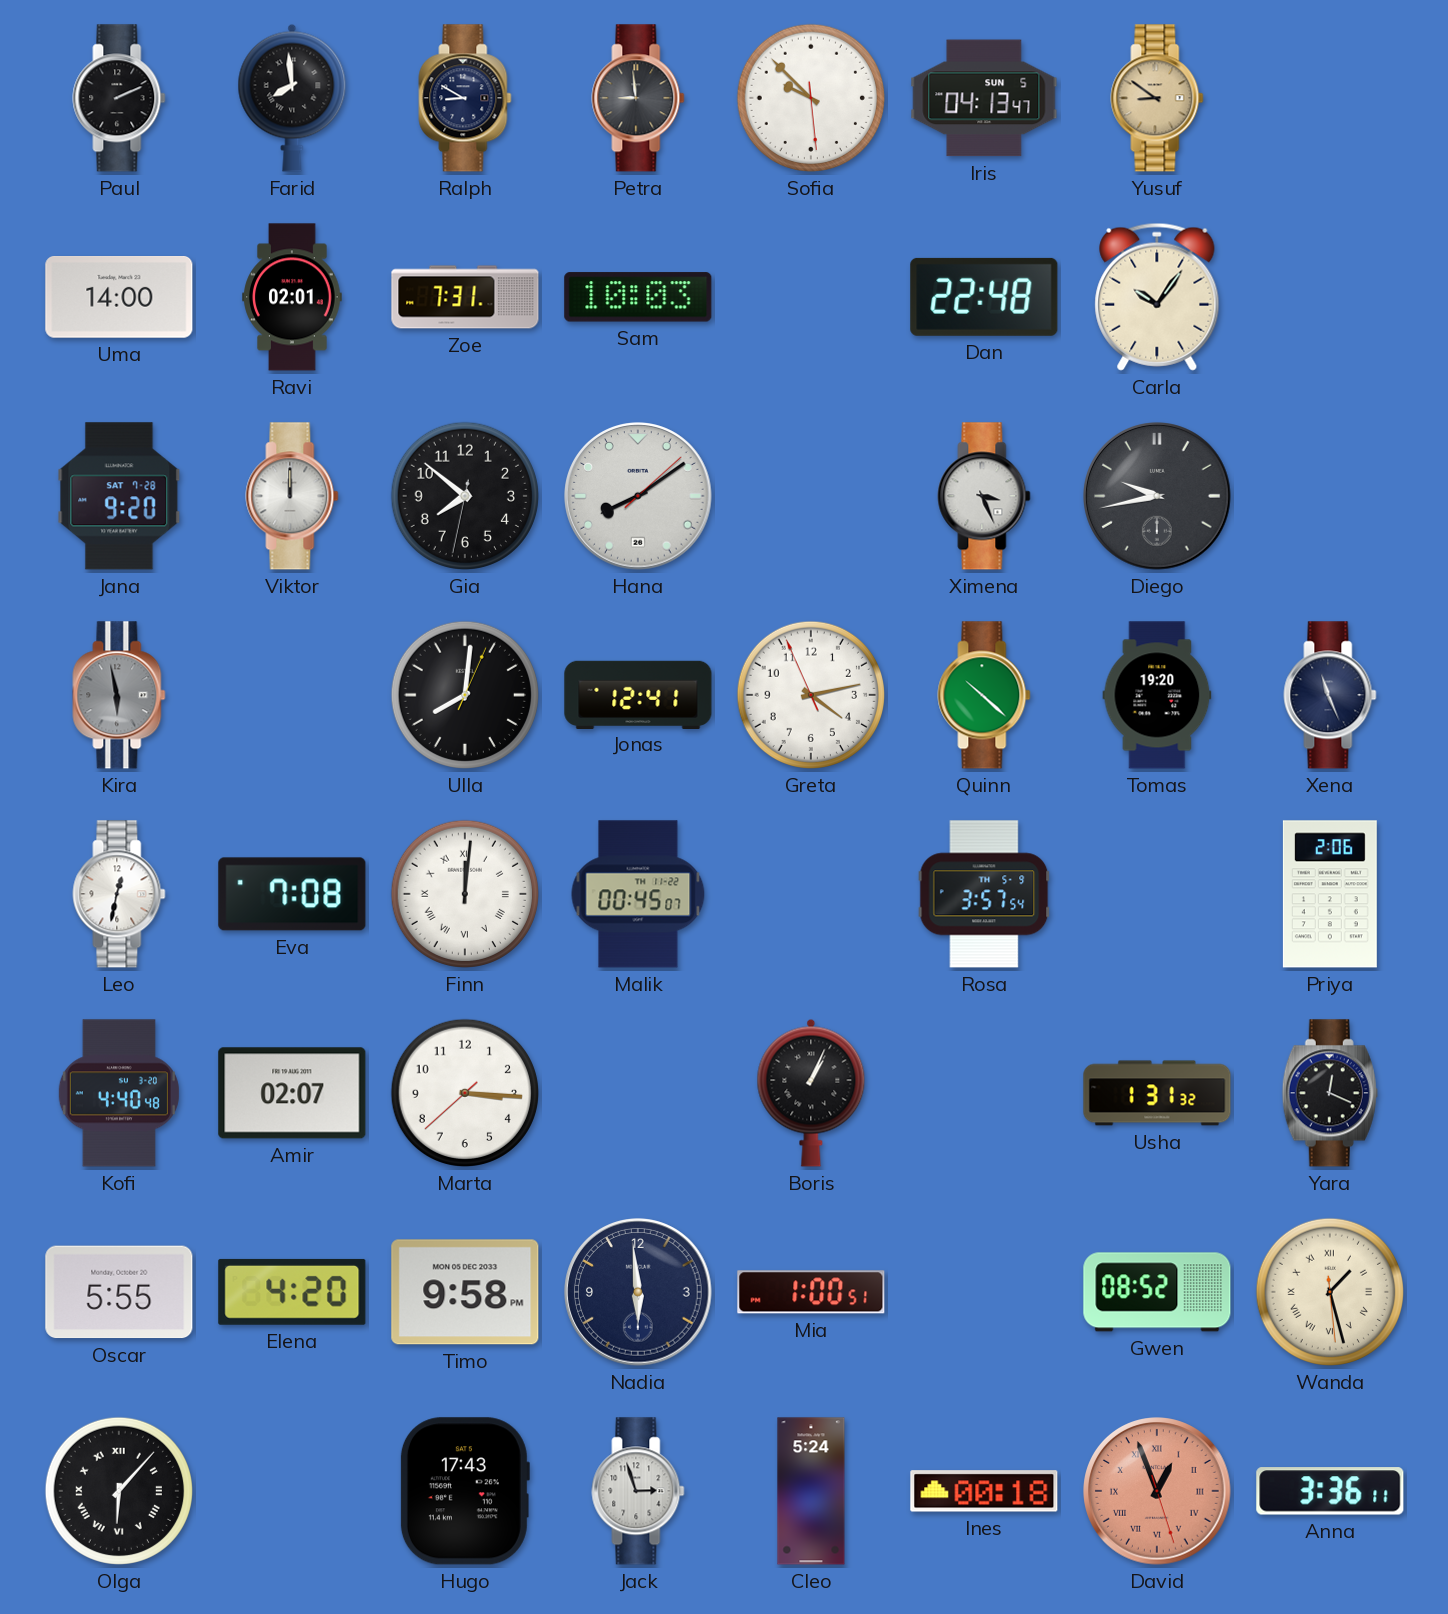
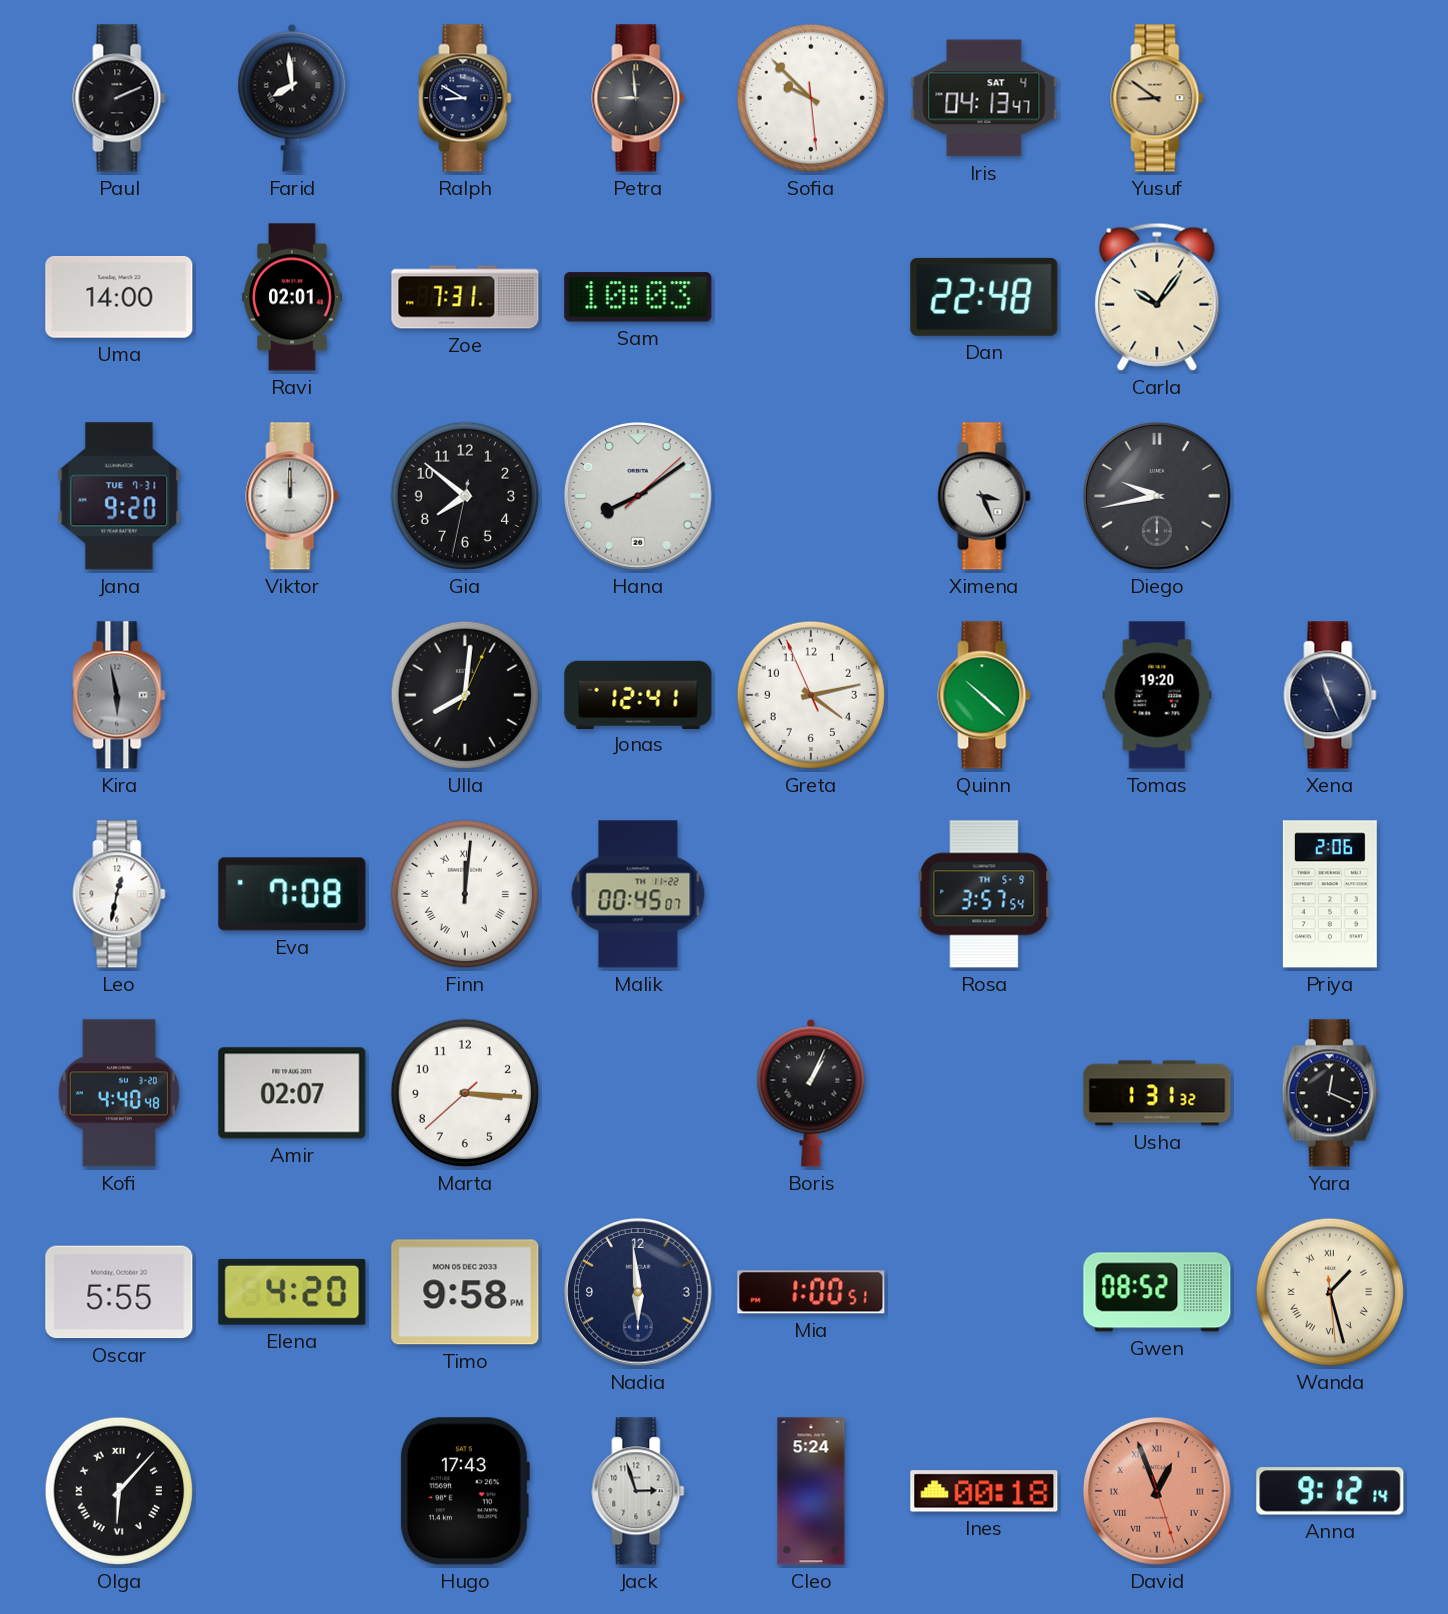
Iris date: SUN 5 -> SAT 4 (984, 98)
Jana date: SAT 7-28 -> TUE 7-31 (119, 496)
Anna: 3:36 -> 9:12 (1330, 1491)
